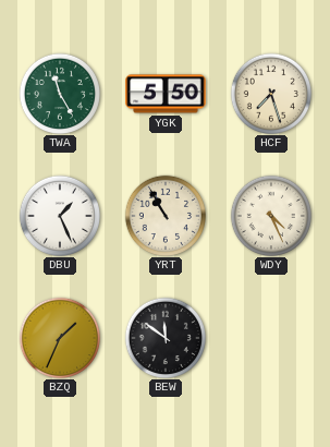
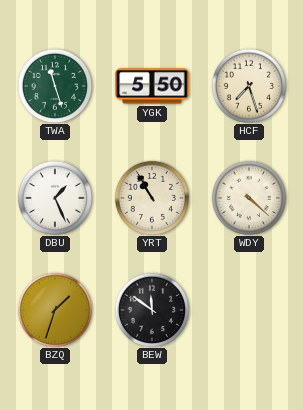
TWA: 11:25 -> 11:27 (54, 85)
WDY: 4:26 -> 4:22 (248, 197)
BZQ: 1:34 -> 1:33 (54, 309)
